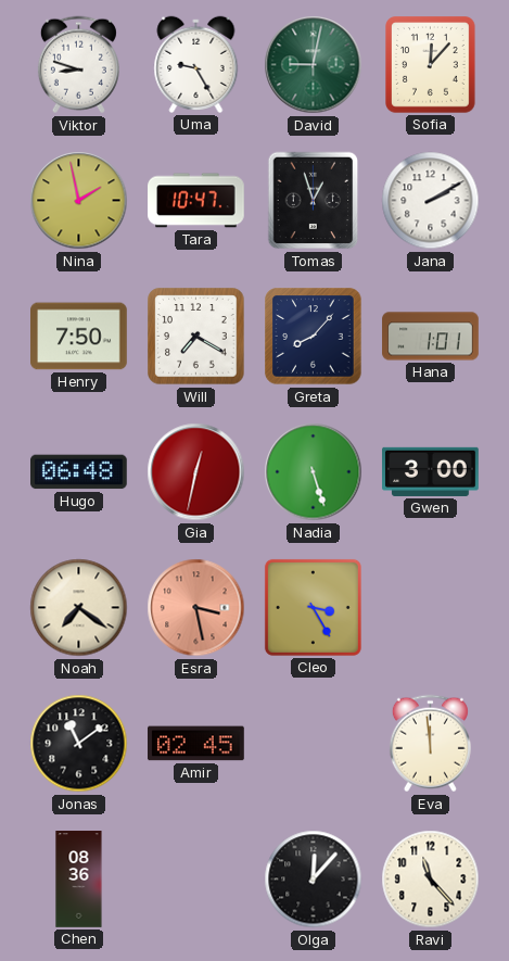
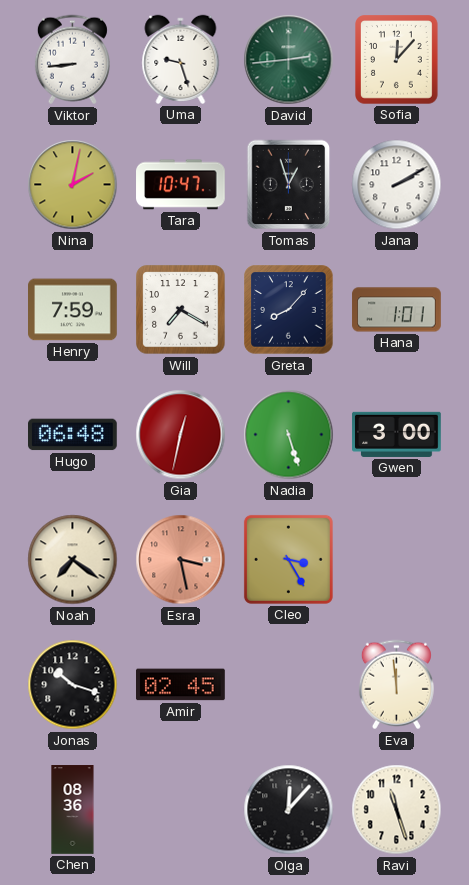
Viktor: 8:48 -> 8:44 (72, 60)
Uma: 9:25 -> 9:27 (181, 59)
David: 9:02 -> 2:44 (289, 60)
Nina: 1:58 -> 2:02 (73, 185)
Henry: 7:50 -> 7:59 (73, 310)
Jonas: 11:09 -> 10:18 (73, 685)
Ravi: 11:23 -> 11:27 (397, 810)
